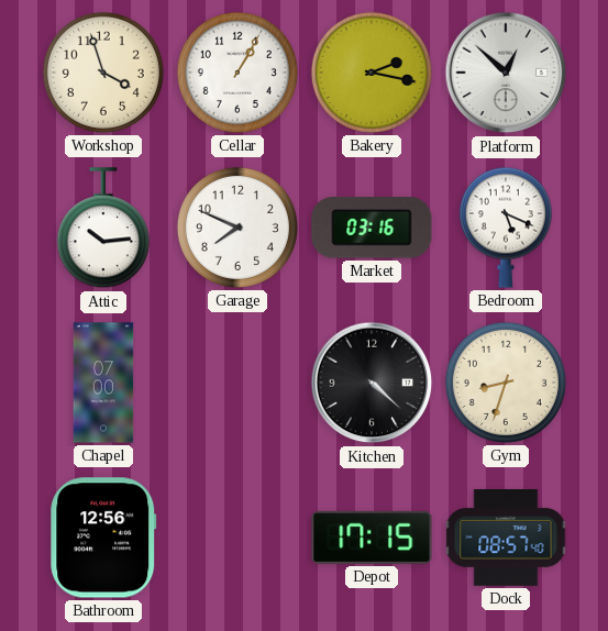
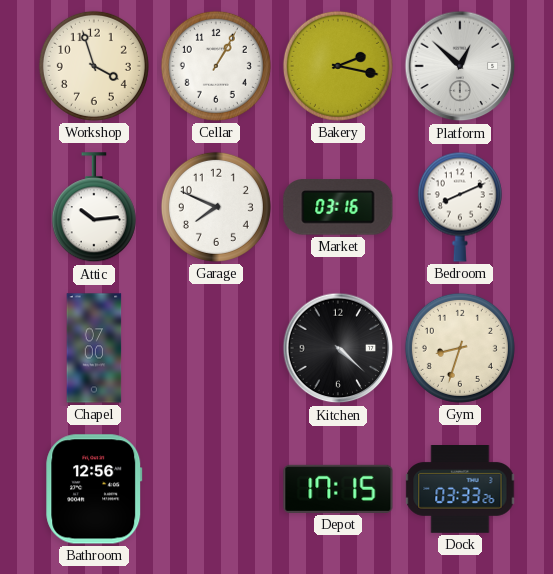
Bedroom: 5:19 -> 8:11 (460, 207)
Dock: 08:57 -> 03:33 (460, 490)
